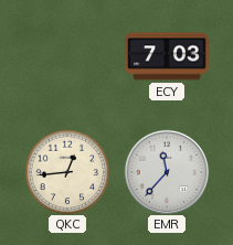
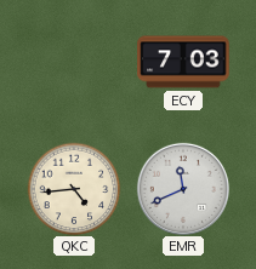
QKC: 12:44 -> 4:44 (74, 189)
EMR: 11:37 -> 11:41 (183, 189)
